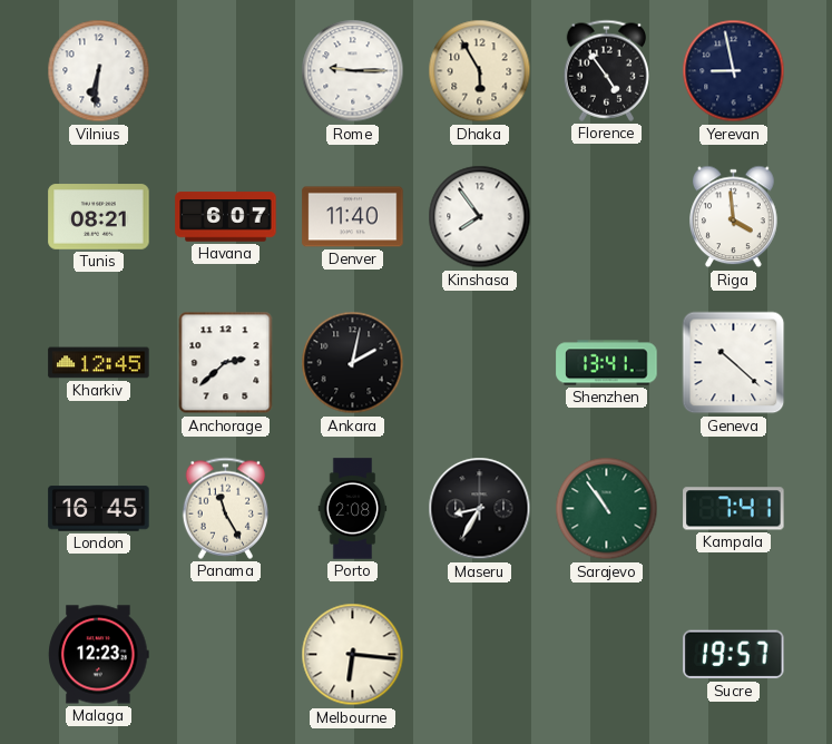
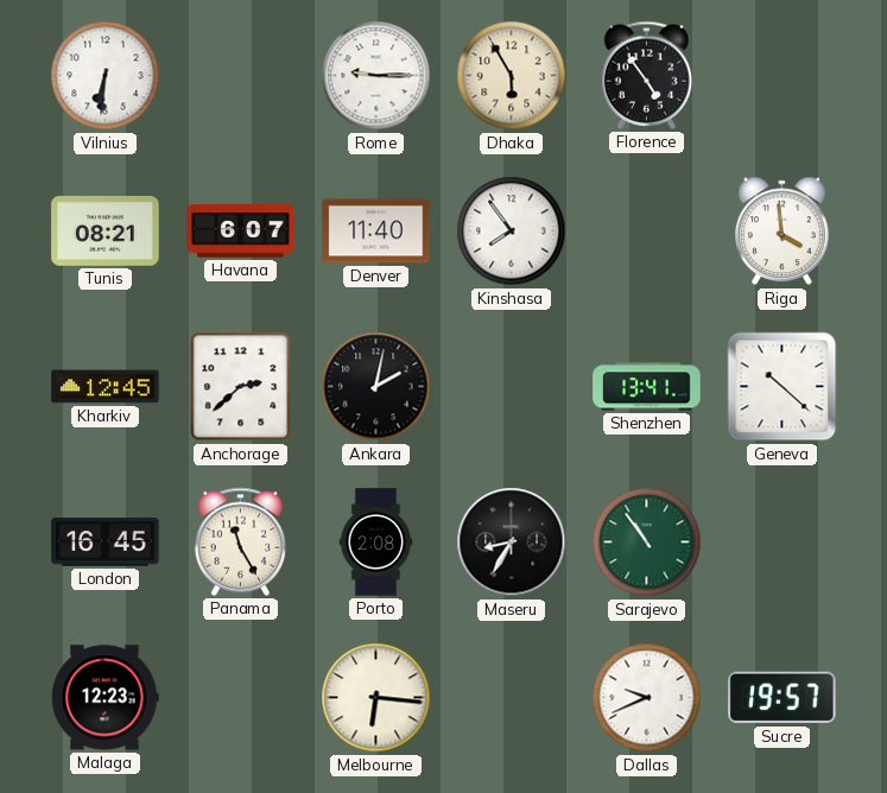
Yerevan: 8:58 -> none (734, 71)
Kampala: 7:41 -> none (734, 509)
Dallas: none -> 9:41 (647, 698)
